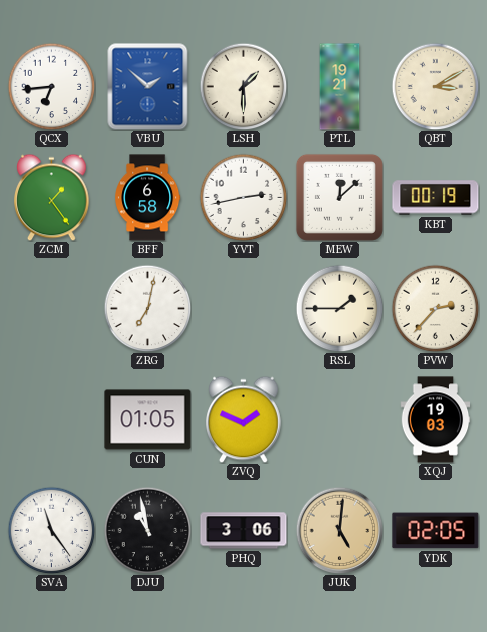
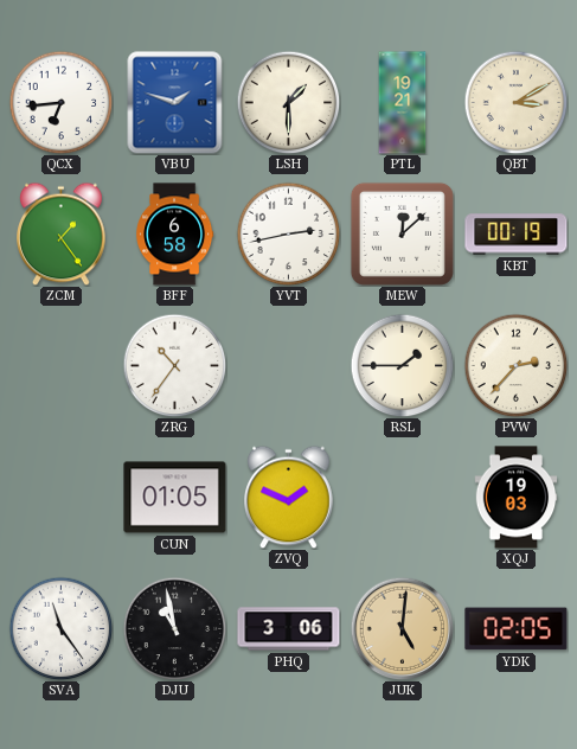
VBU: 1:52 -> 1:48 (175, 102)
ZRG: 7:02 -> 10:36 (174, 365)
